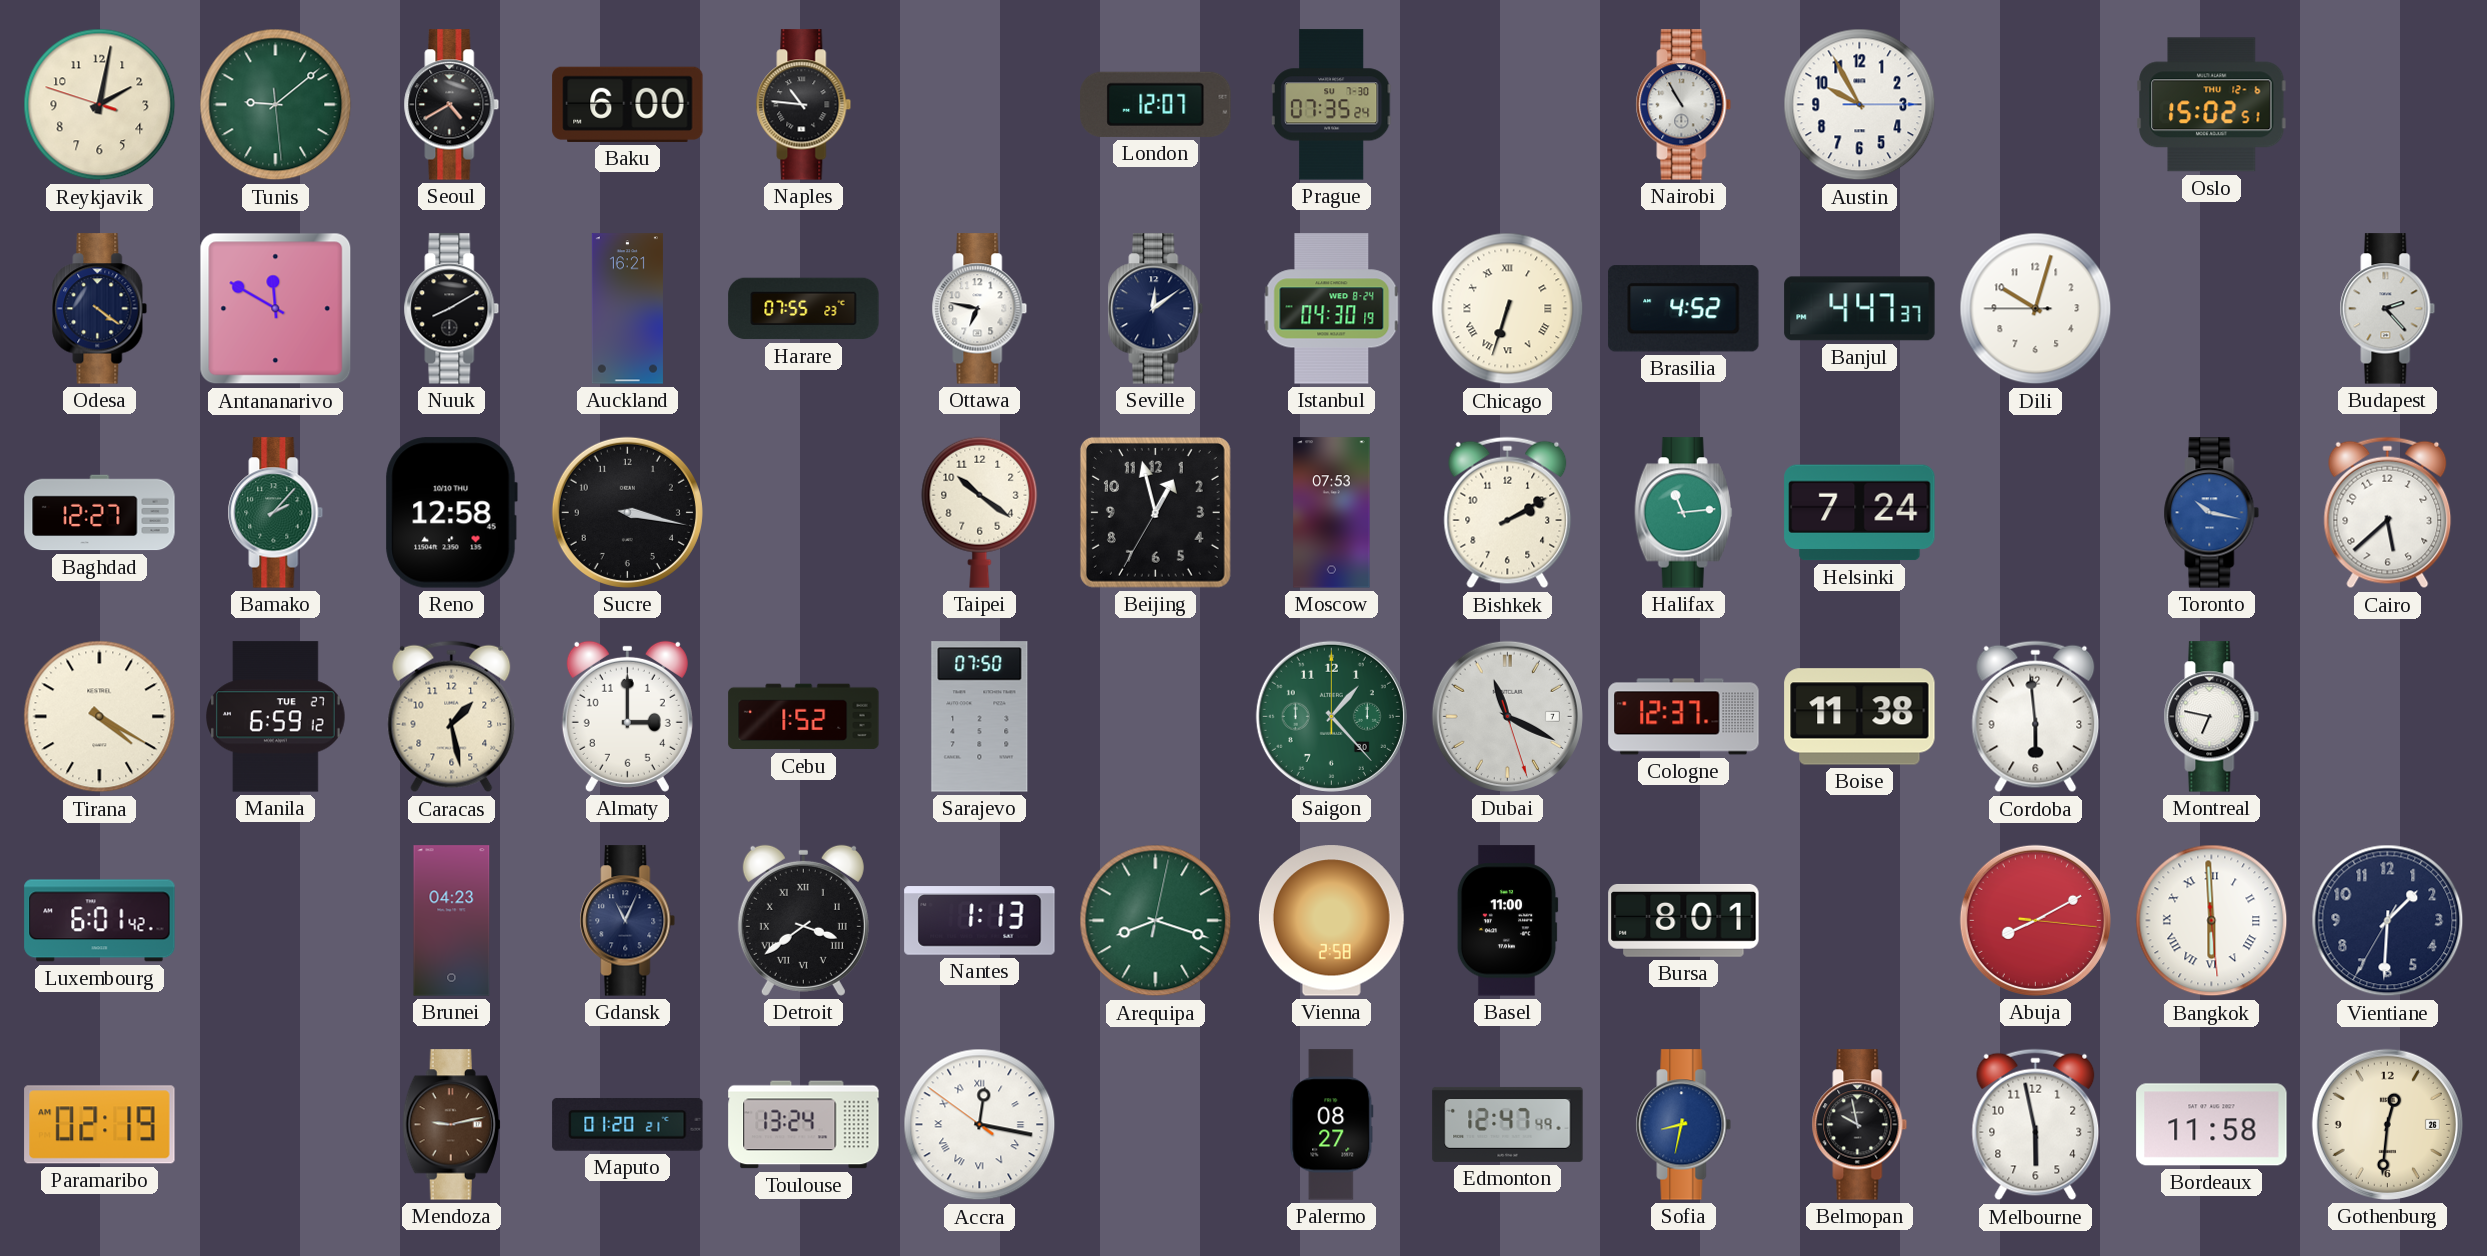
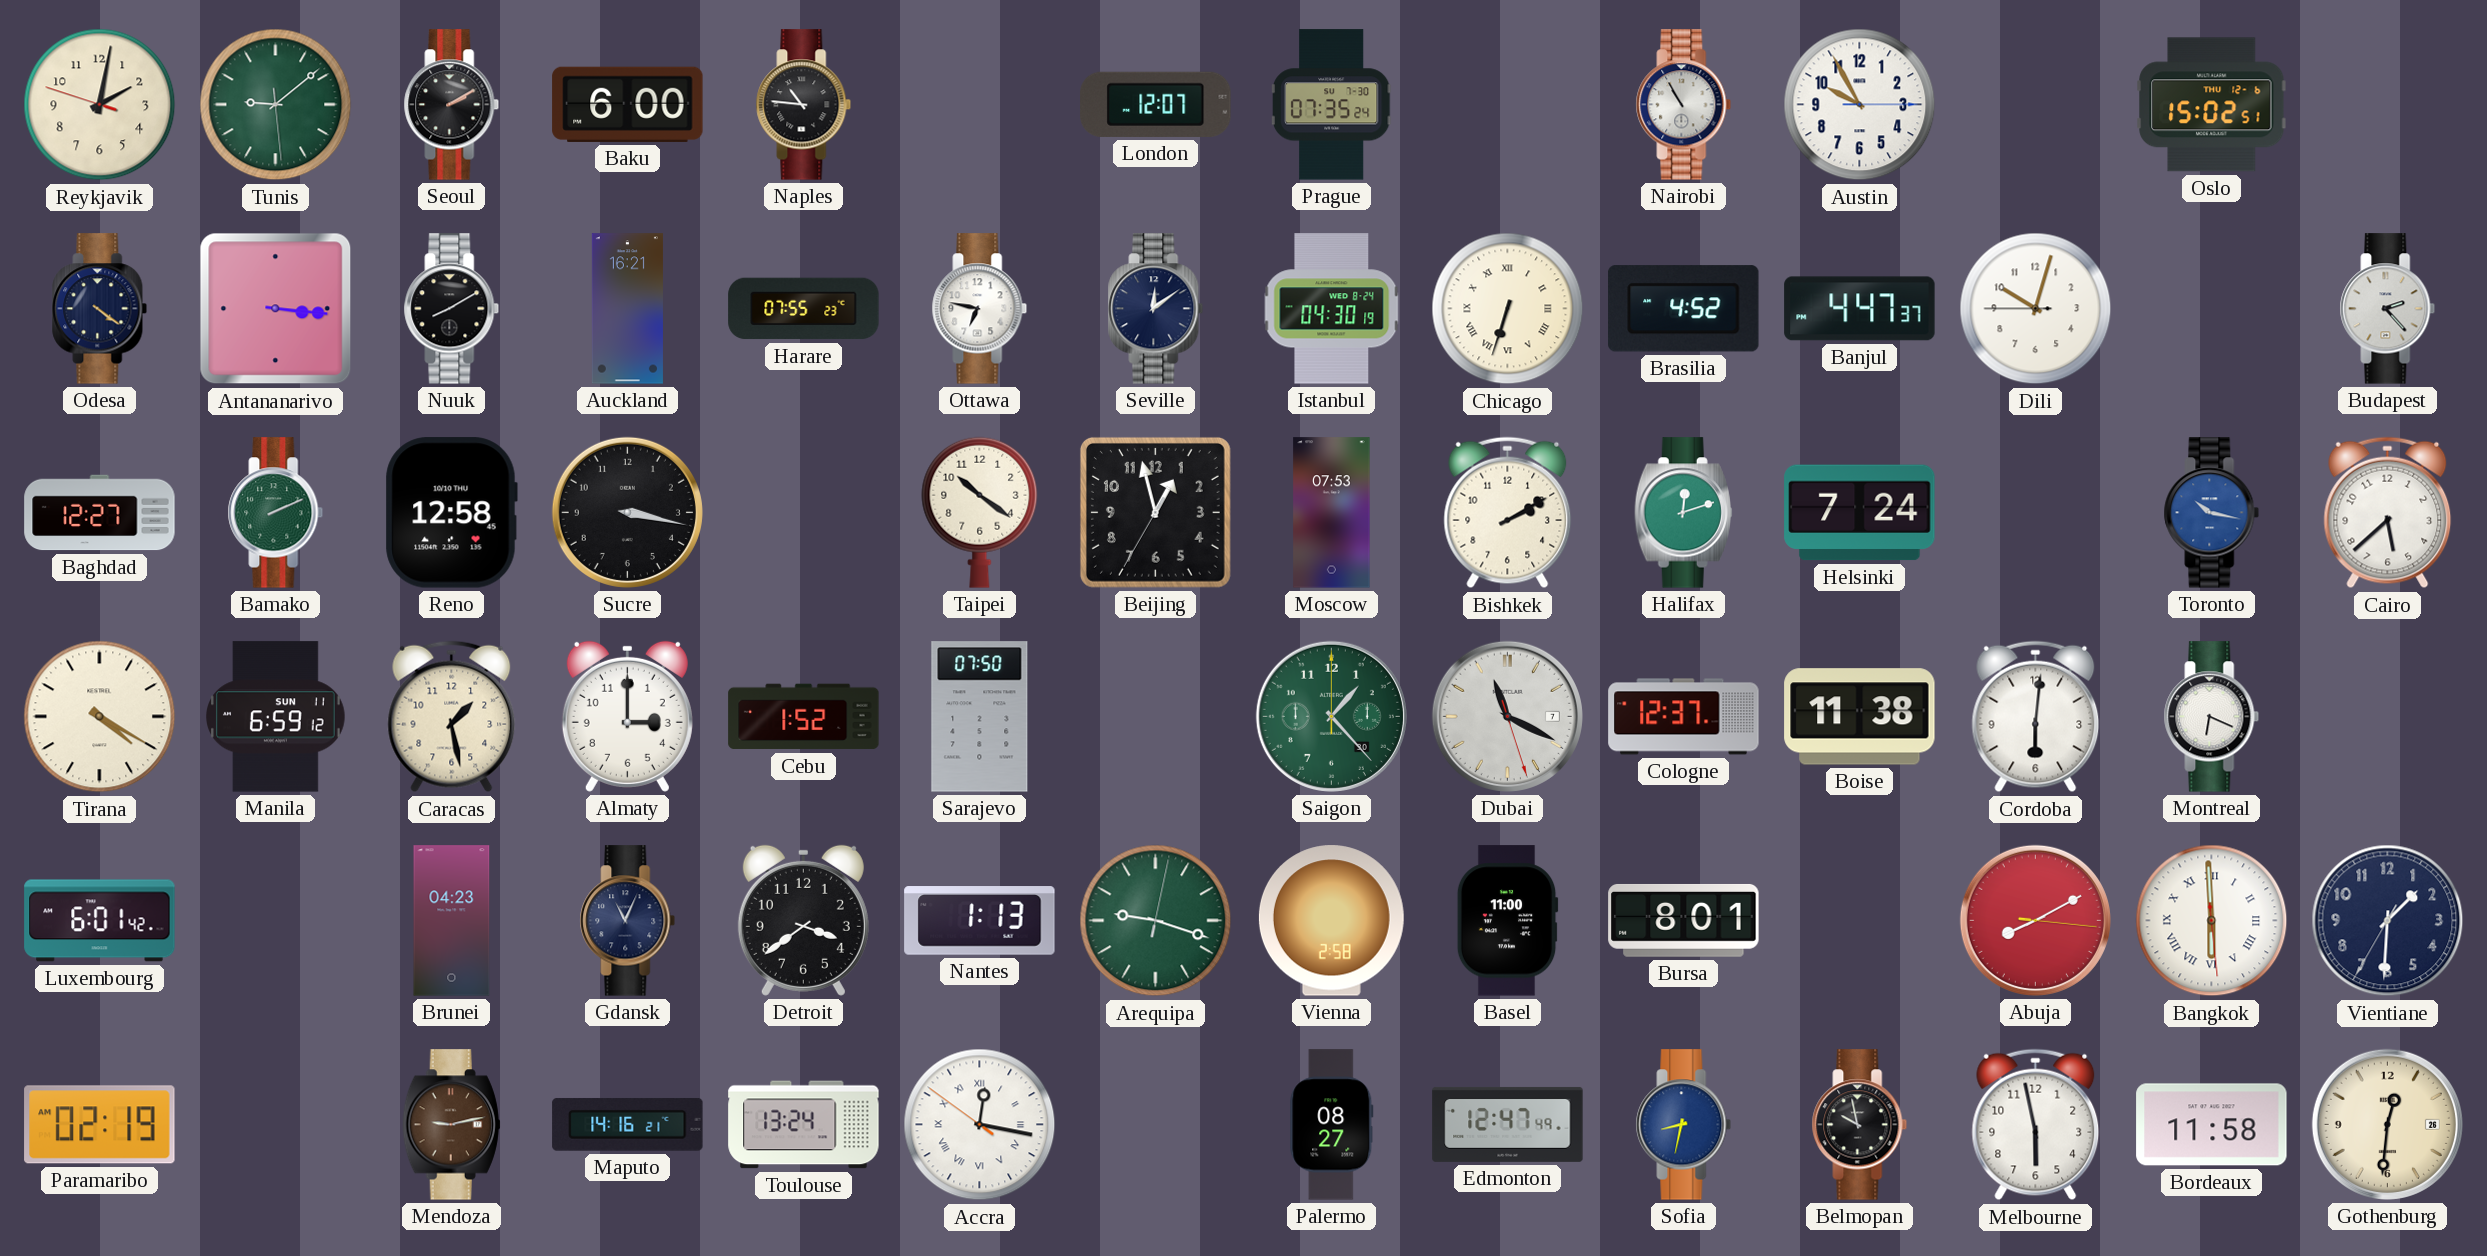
Seoul: 4:40 -> 2:10 (452, 105)
Antananarivo: 11:50 -> 3:16 (276, 309)
Bamako: 2:07 -> 2:11 (276, 513)
Halifax: 11:14 -> 12:12 (1683, 513)
Manila date: TUE 27 -> SUN 11 (276, 717)
Cordoba: 5:59 -> 6:01 (2036, 717)
Montreal: 6:47 -> 6:19 (2212, 717)
Detroit numerals: Roman -> Arabic (803, 920)
Arequipa: 8:18 -> 9:18 (1156, 921)
Maputo: 01:20 -> 14:16 (628, 1124)
